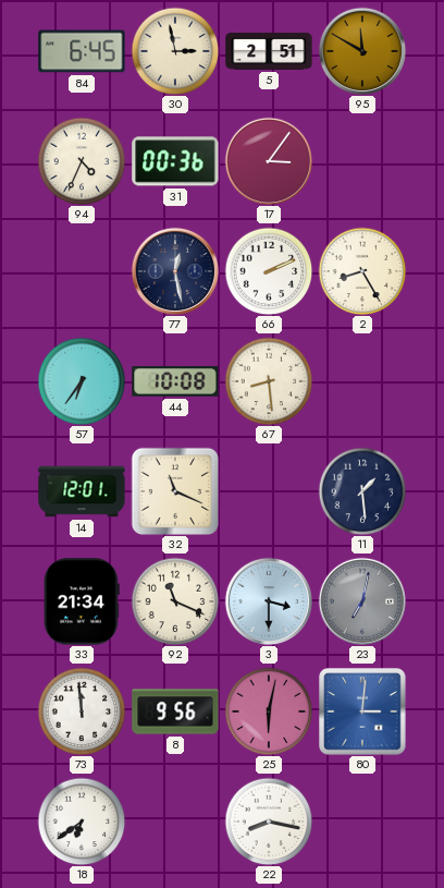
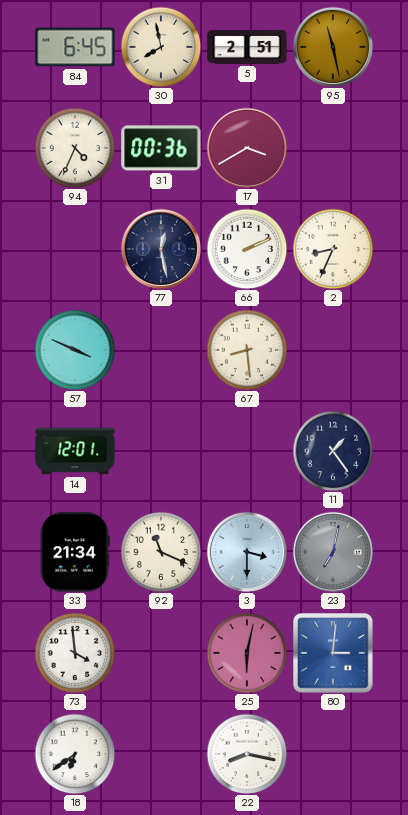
30: 2:58 -> 7:58 (161, 47)
95: 11:50 -> 11:28 (332, 46)
17: 3:06 -> 3:40 (246, 147)
2: 8:25 -> 8:34 (333, 249)
57: 6:36 -> 3:49 (75, 350)
44: 10:08 -> none (175, 381)
32: 11:19 -> none (174, 490)
11: 1:29 -> 1:24 (333, 451)
73: 11:59 -> 3:59 (75, 653)
8: 9:56 -> none (175, 711)
